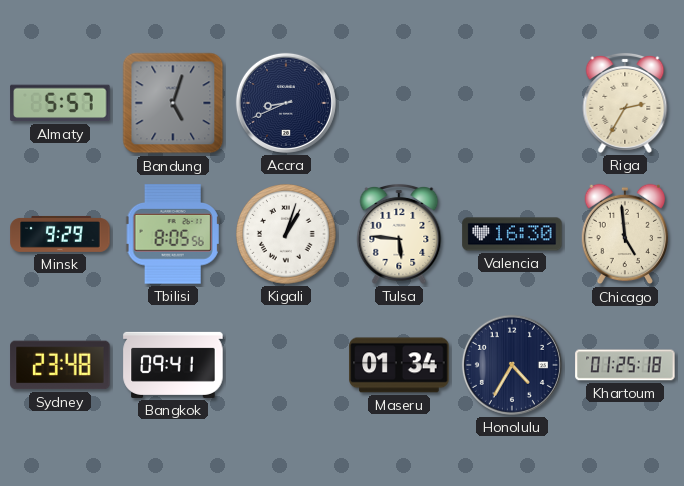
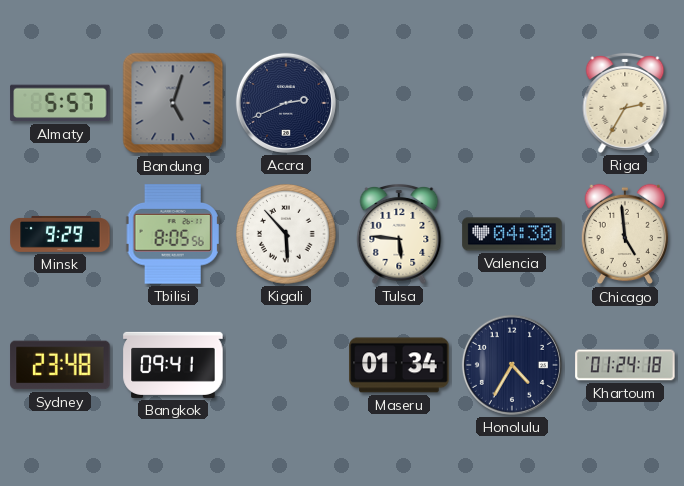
Accra: 8:41 -> 2:41 (286, 103)
Kigali: 1:03 -> 5:53 (287, 235)
Valencia: 16:30 -> 04:30 (512, 234)
Khartoum: 01:25 -> 01:24 (625, 365)
